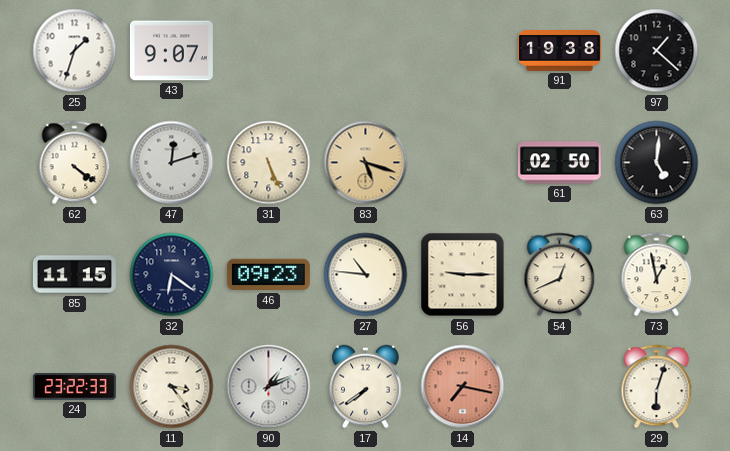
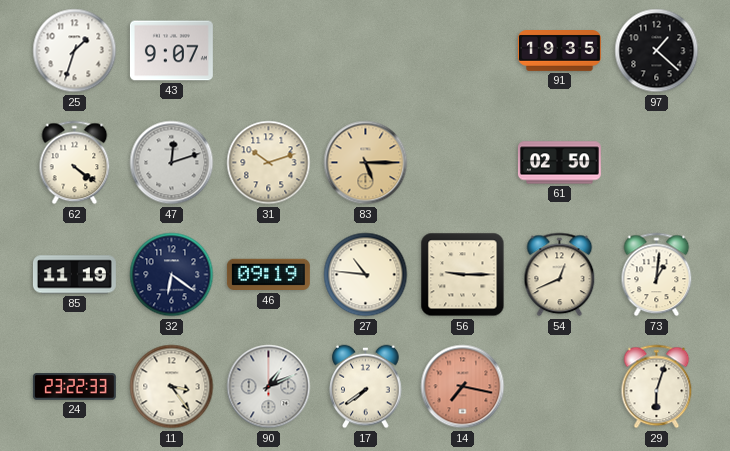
91: 19:38 -> 19:35 (559, 51)
31: 5:26 -> 10:12 (269, 163)
83: 5:18 -> 5:15 (366, 163)
63: 5:01 -> none (657, 163)
85: 11:15 -> 11:19 (74, 275)
46: 09:23 -> 09:19 (268, 275)
73: 12:58 -> 1:01 (657, 275)
